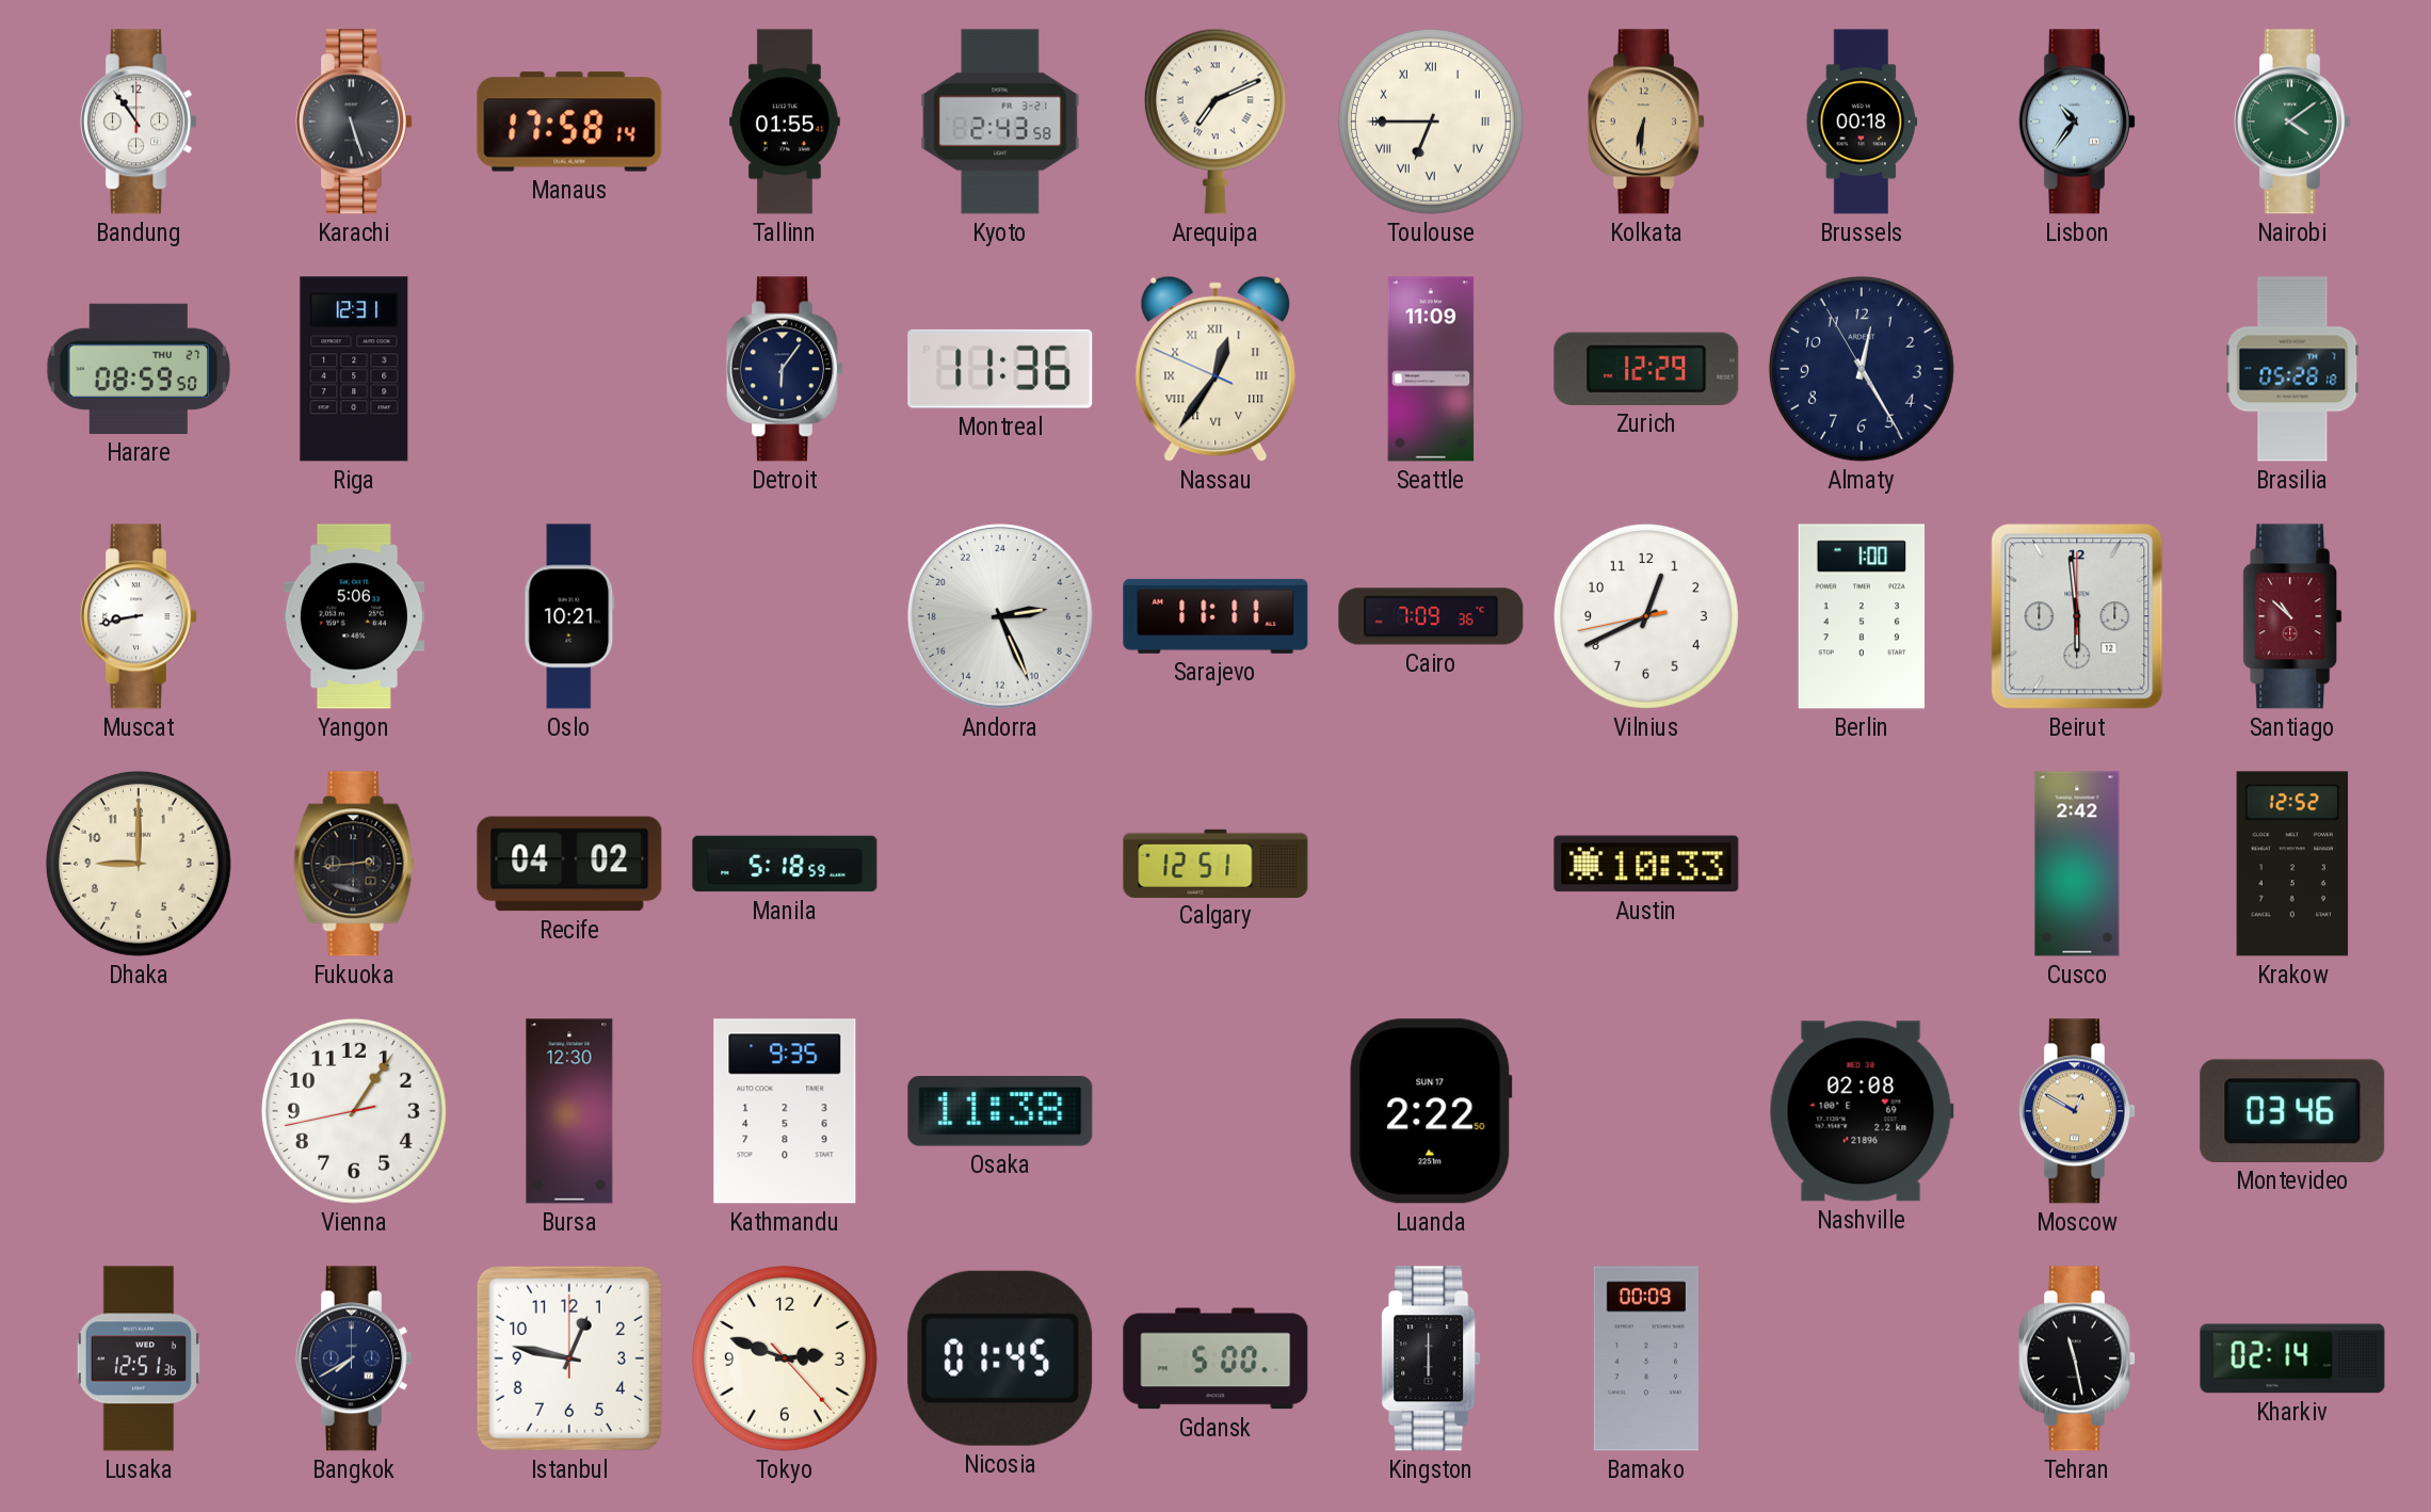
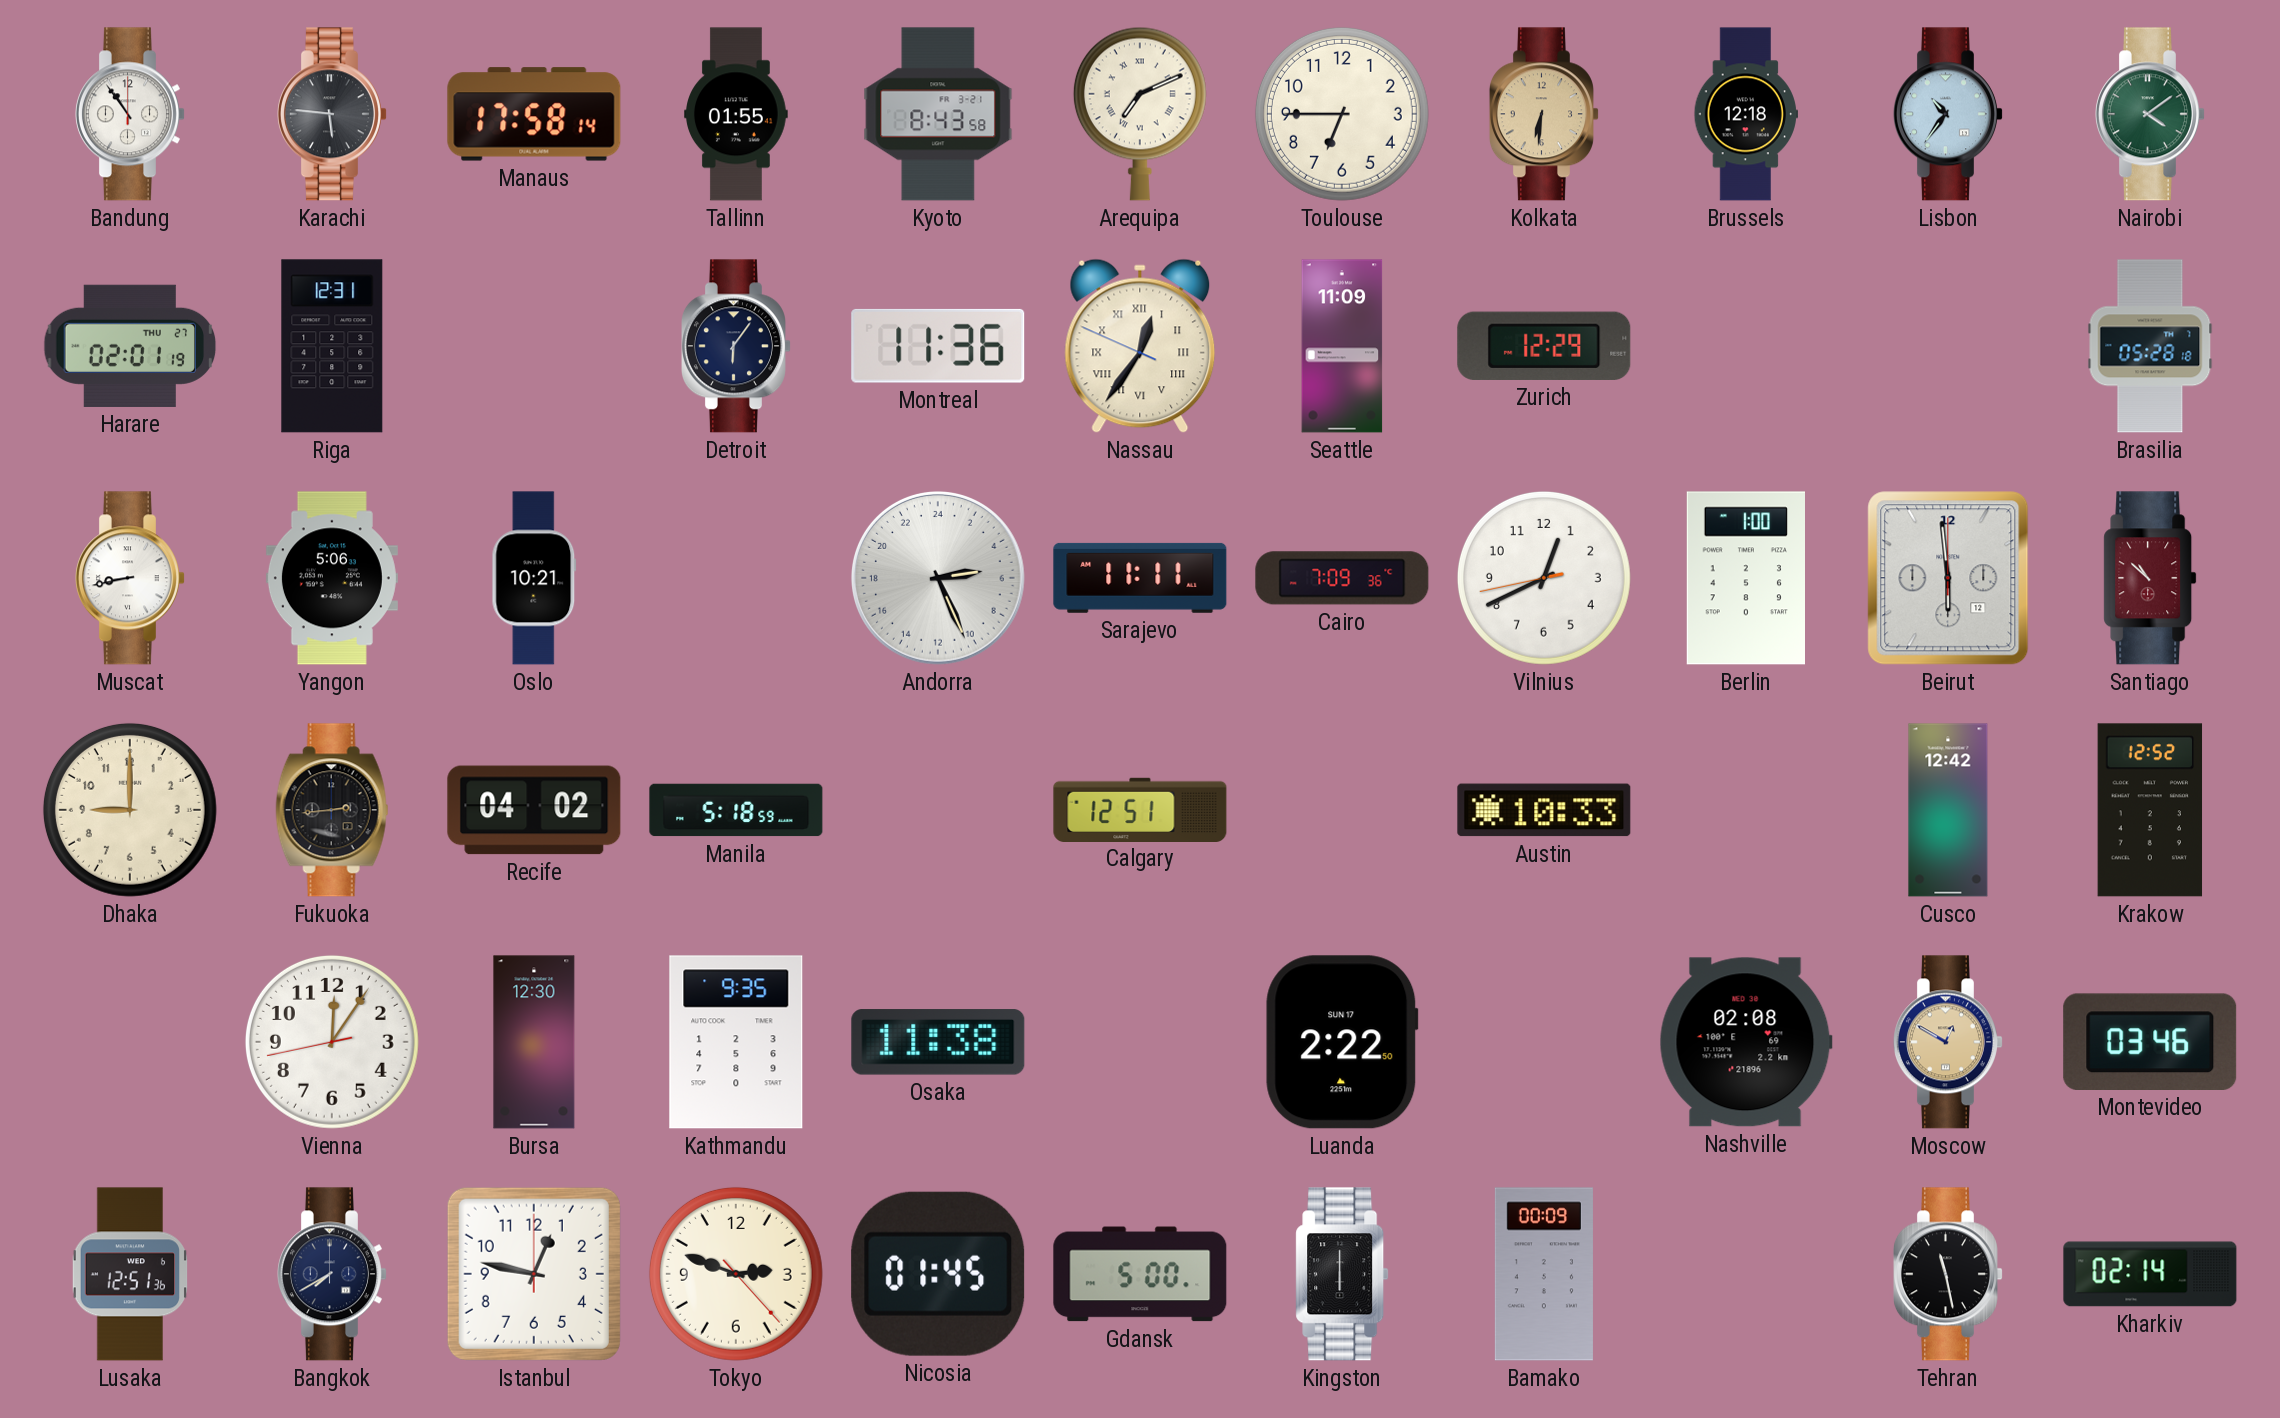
Karachi: 5:27 -> 5:46 (332, 114)
Kyoto: 2:43 -> 8:43 (938, 114)
Toulouse numerals: Roman -> Arabic (1342, 114)
Brussels: 00:18 -> 12:18 (1745, 114)
Harare: 08:59 -> 02:01 (130, 346)
Almaty: 12:24 -> none (1862, 369)
Cusco: 2:42 -> 12:42 (1948, 810)
Vienna: 1:05 -> 12:05 (332, 1042)
